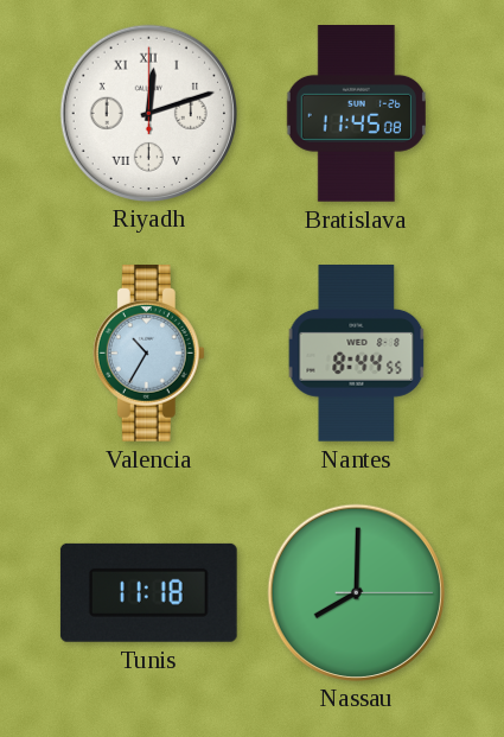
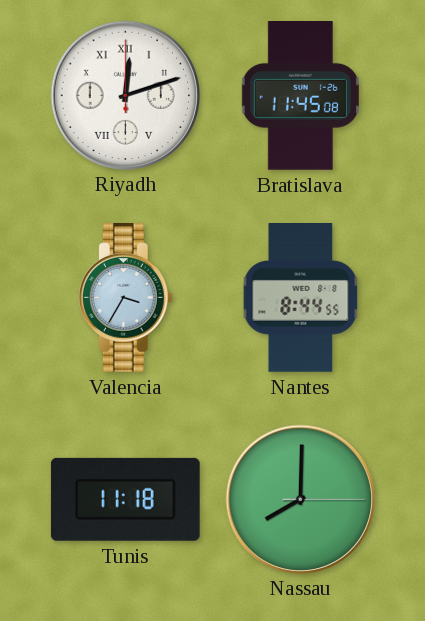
Valencia: 10:35 -> 3:35 (125, 298)
